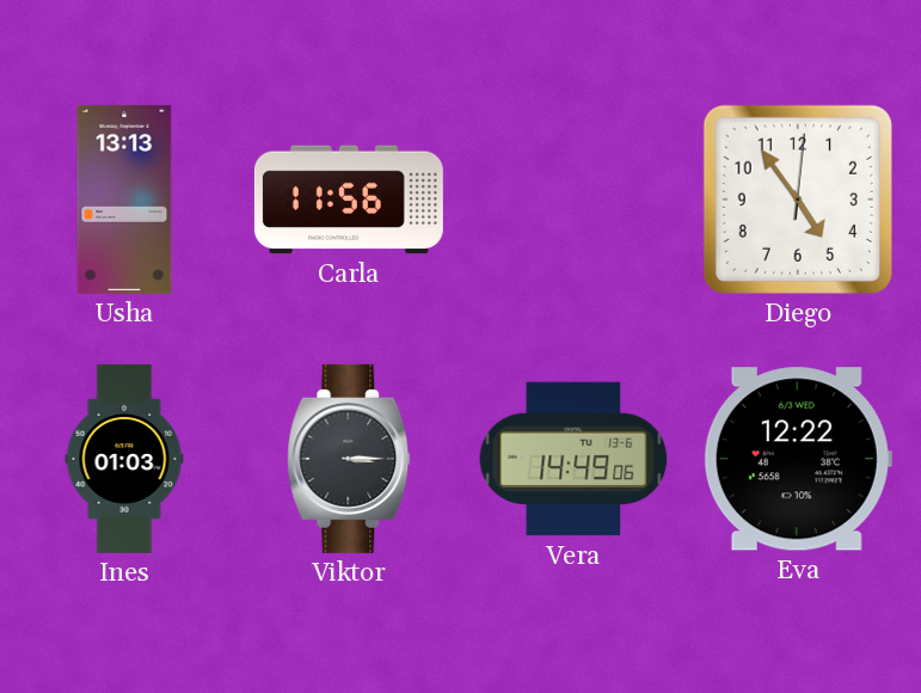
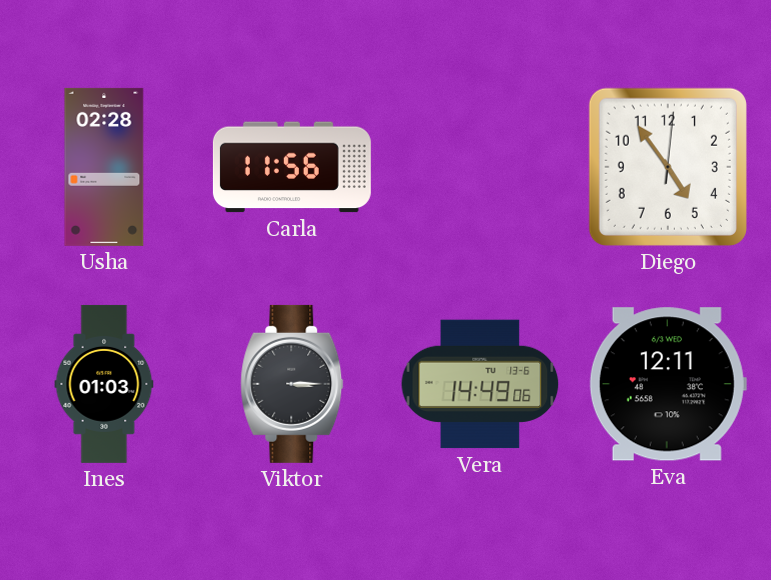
Usha: 13:13 -> 02:28 (104, 167)
Eva: 12:22 -> 12:11 (668, 384)
